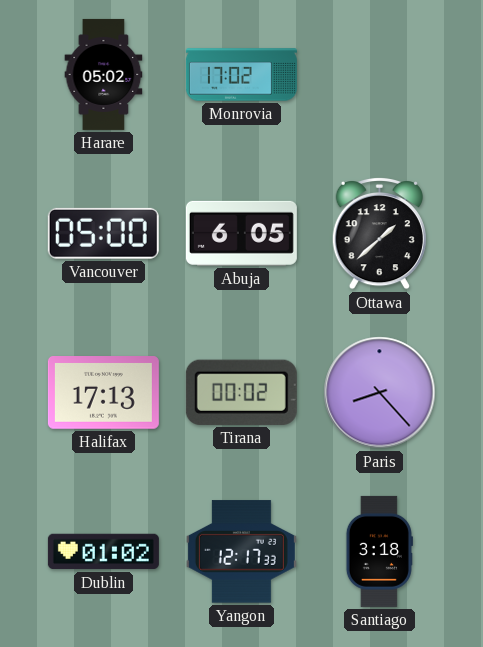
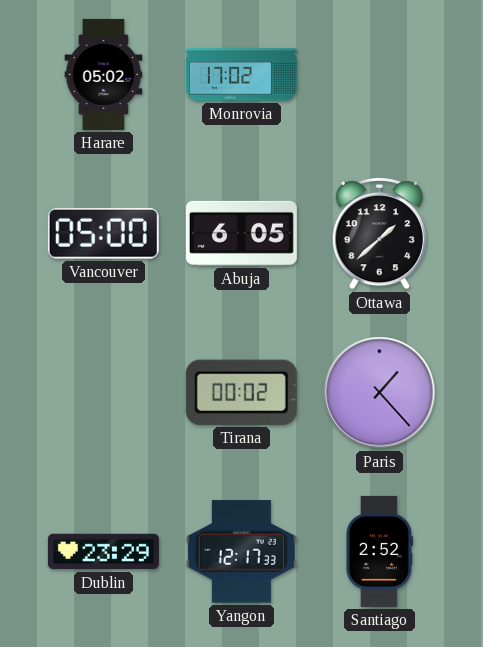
Halifax: 17:13 -> none (103, 393)
Paris: 8:23 -> 1:23 (380, 393)
Dublin: 01:02 -> 23:29 (103, 552)
Santiago: 3:18 -> 2:52 (379, 551)
